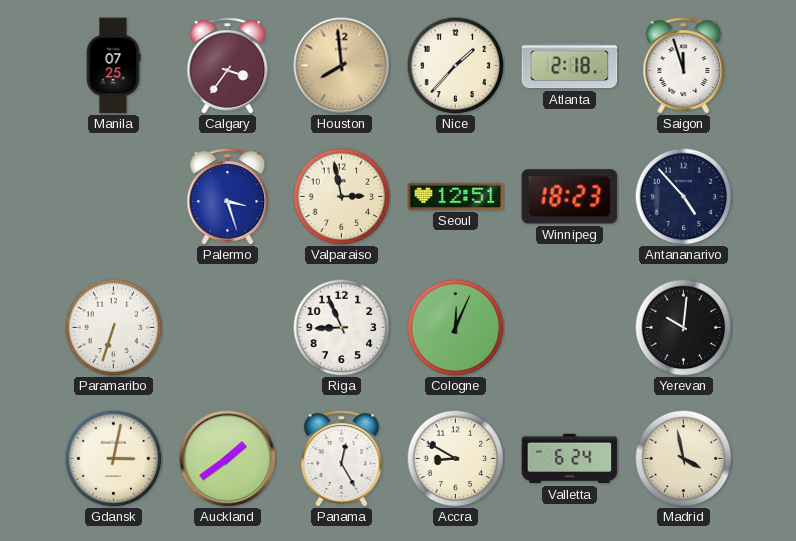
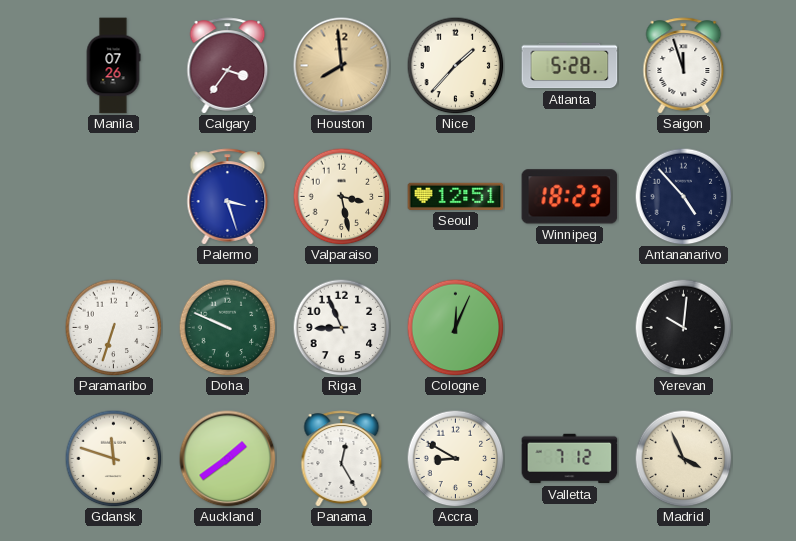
Manila: 07:25 -> 07:26 (113, 66)
Atlanta: 2:18 -> 5:28 (570, 66)
Valparaiso: 2:58 -> 3:28 (341, 196)
Doha: none -> 9:49 (227, 327)
Gdansk: 3:02 -> 11:48 (113, 458)
Valletta: 6:24 -> 7:12 (570, 459)
Madrid: 3:58 -> 3:56 (683, 458)
